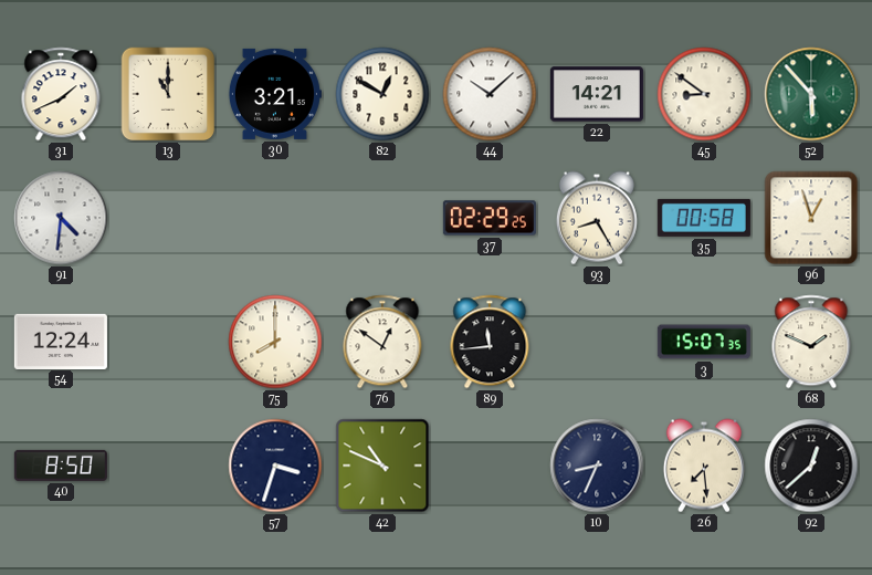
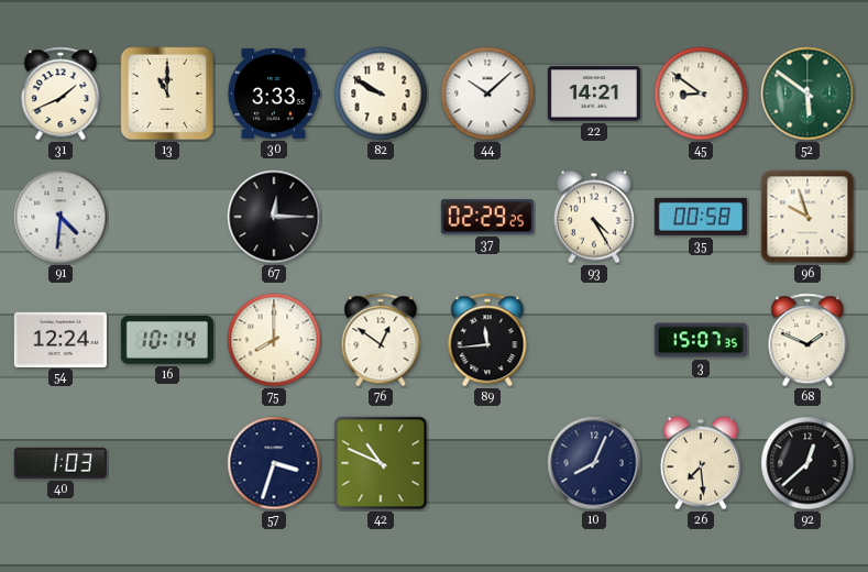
30: 3:21 -> 3:33 (273, 94)
82: 12:50 -> 9:50 (381, 94)
52: 5:53 -> 5:51 (807, 94)
67: none -> 12:15 (274, 217)
93: 8:25 -> 4:25 (594, 217)
96: 12:57 -> 9:57 (807, 217)
16: none -> 10:14 (167, 340)
40: 8:50 -> 1:03 (61, 463)
10: 8:34 -> 8:04 (594, 463)
